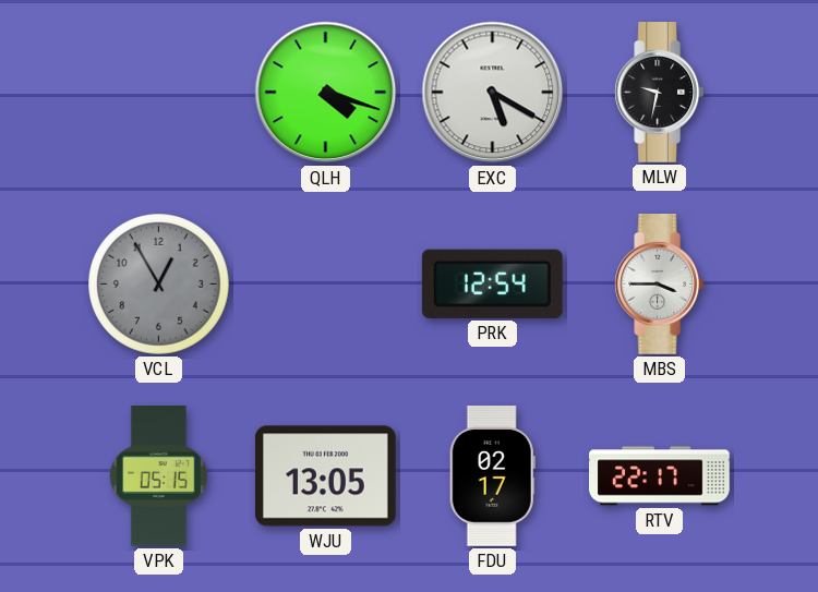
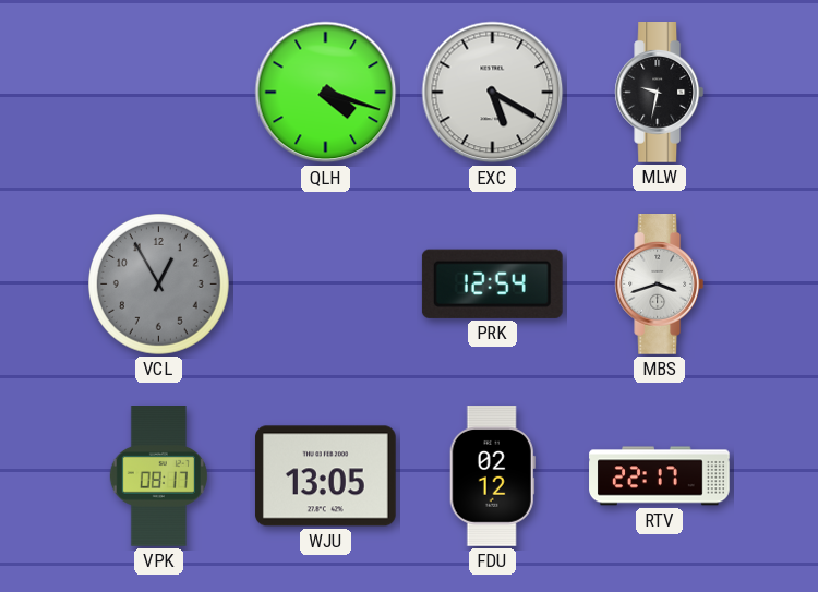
MBS: 3:45 -> 3:42 (660, 285)
VPK: 05:15 -> 08:17 (158, 476)
FDU: 02:17 -> 02:12 (492, 476)
